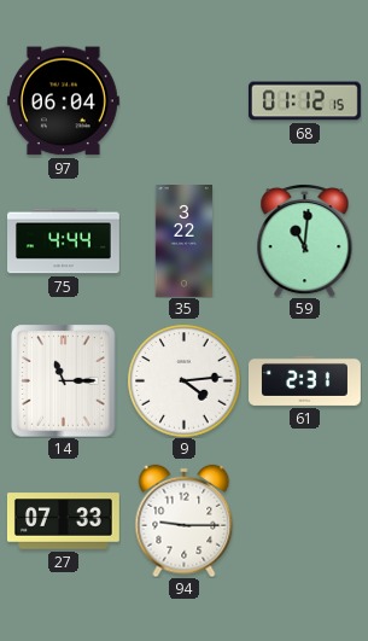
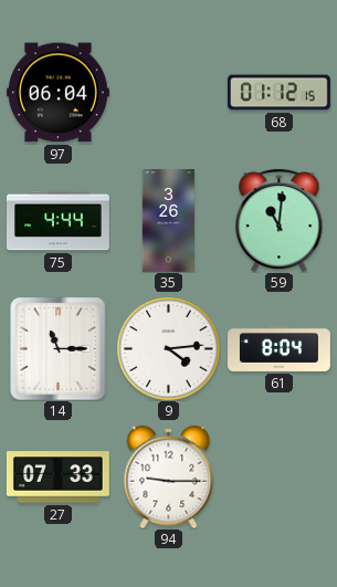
35: 3:22 -> 3:26 (168, 221)
61: 2:31 -> 8:04 (280, 348)
